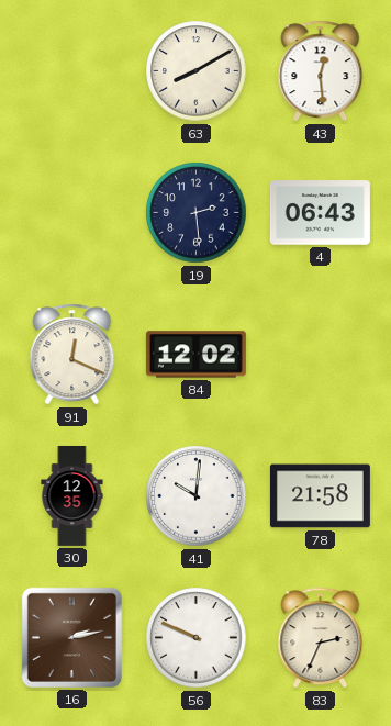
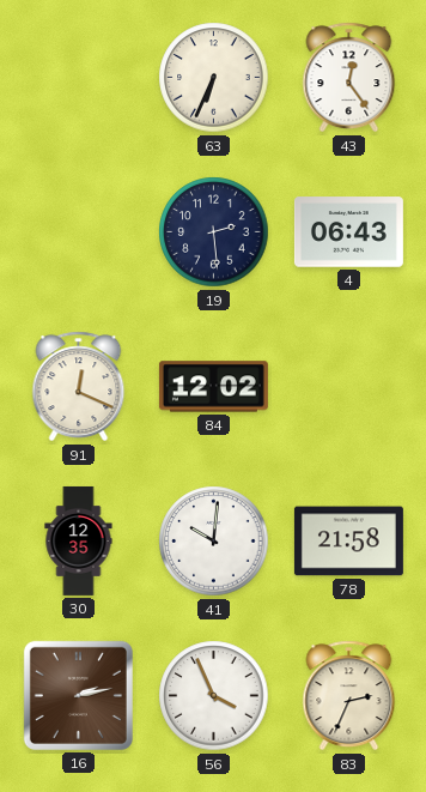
63: 8:10 -> 6:34 (214, 78)
43: 12:29 -> 12:24 (349, 78)
56: 9:49 -> 3:56 (214, 696)
